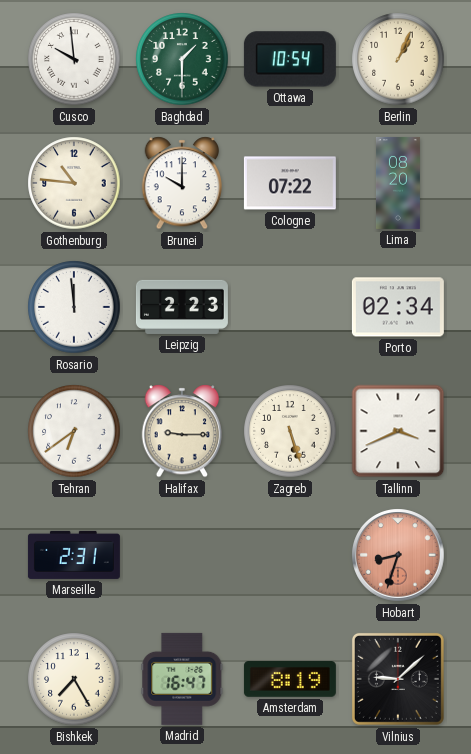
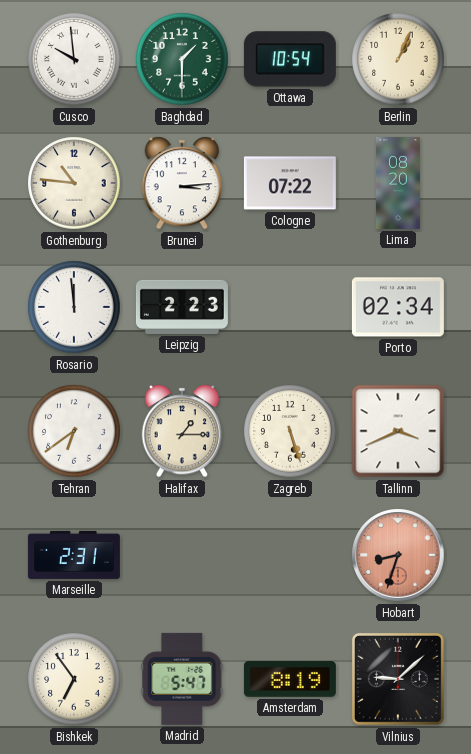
Brunei: 10:00 -> 3:14 (181, 183)
Halifax: 9:15 -> 1:15 (181, 431)
Bishkek: 7:25 -> 6:54 (74, 679)
Madrid: 16:47 -> 5:47 (182, 679)
